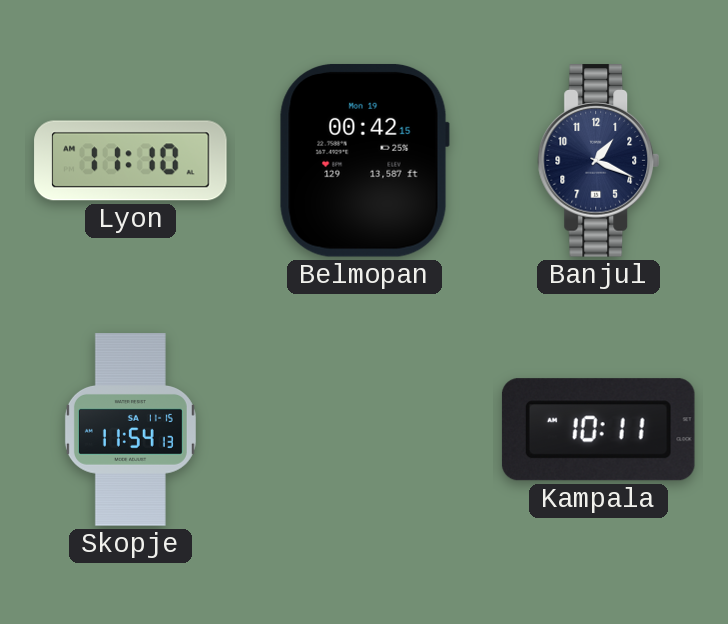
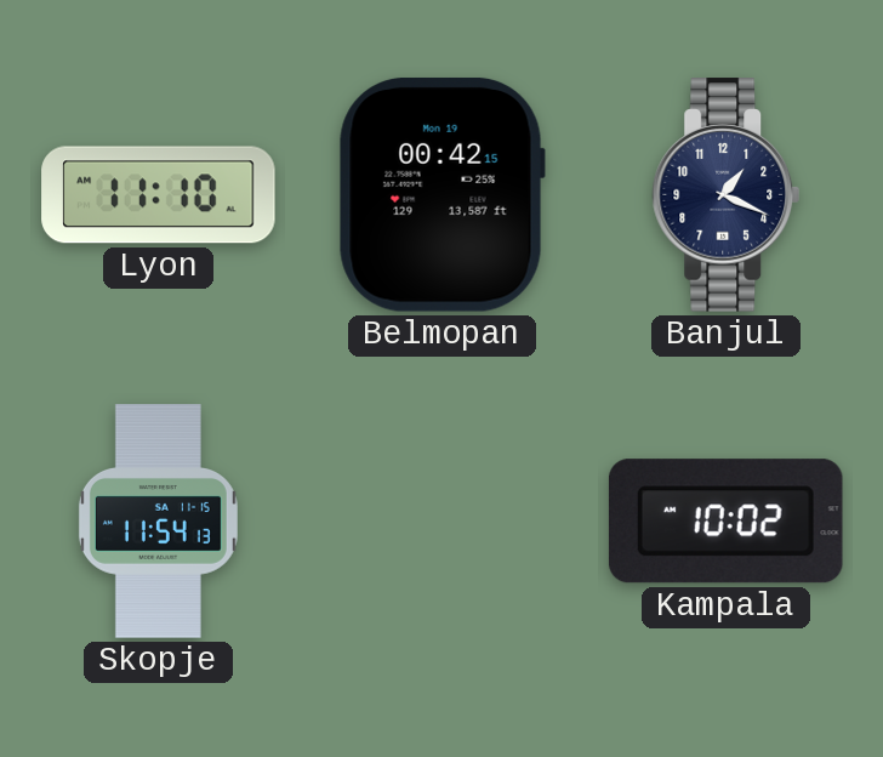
Kampala: 10:11 -> 10:02 (725, 522)
